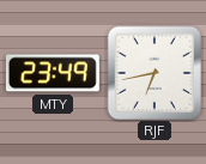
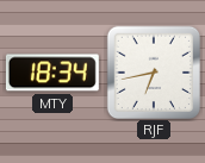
MTY: 23:49 -> 18:34 (52, 73)
